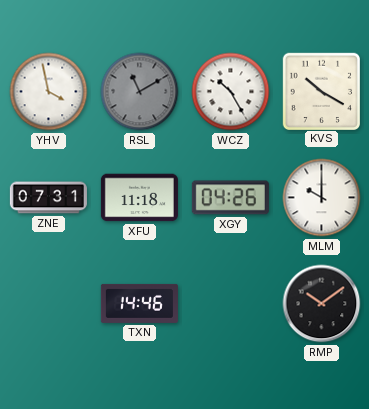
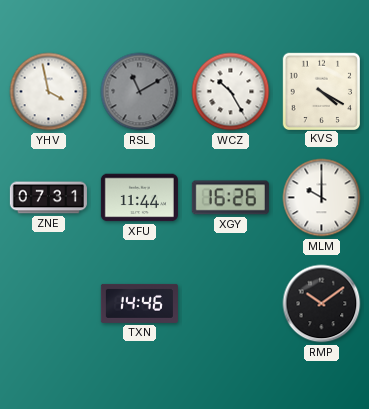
KVS: 10:20 -> 4:20 (321, 91)
XFU: 11:18 -> 11:44 (139, 198)
XGY: 04:26 -> 16:26 (230, 198)
